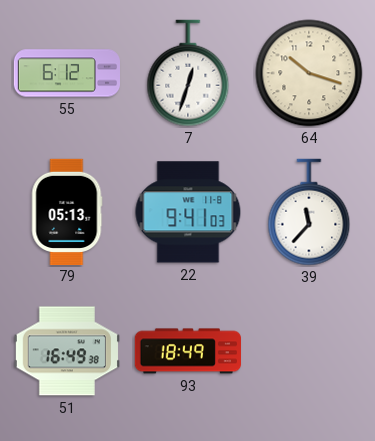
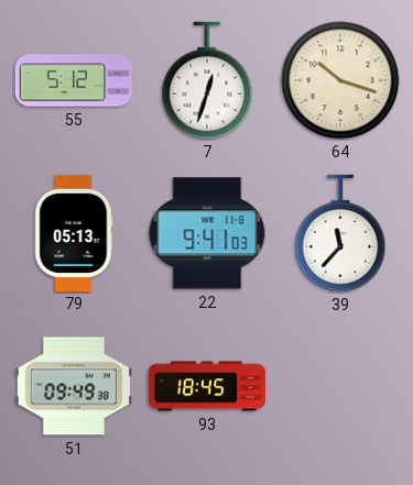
55: 6:12 -> 5:12 (73, 80)
51: 16:49 -> 09:49 (74, 386)
93: 18:49 -> 18:45 (206, 386)
